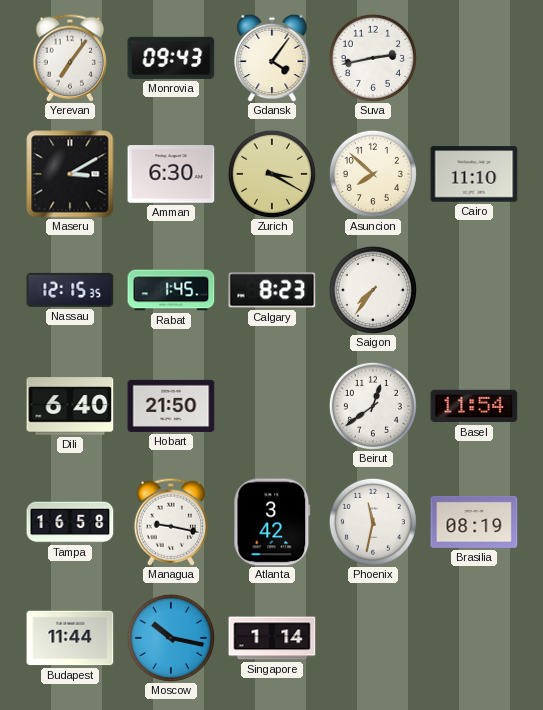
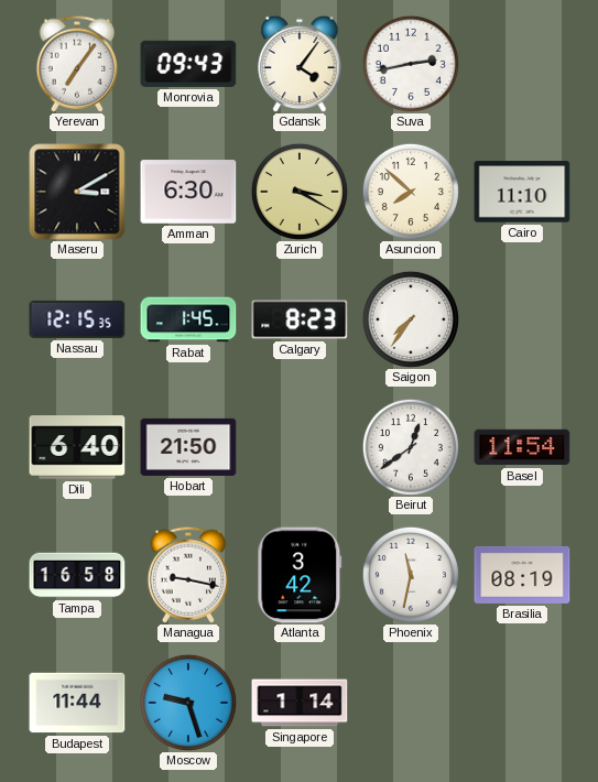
Moscow: 10:17 -> 9:27 (188, 703)
